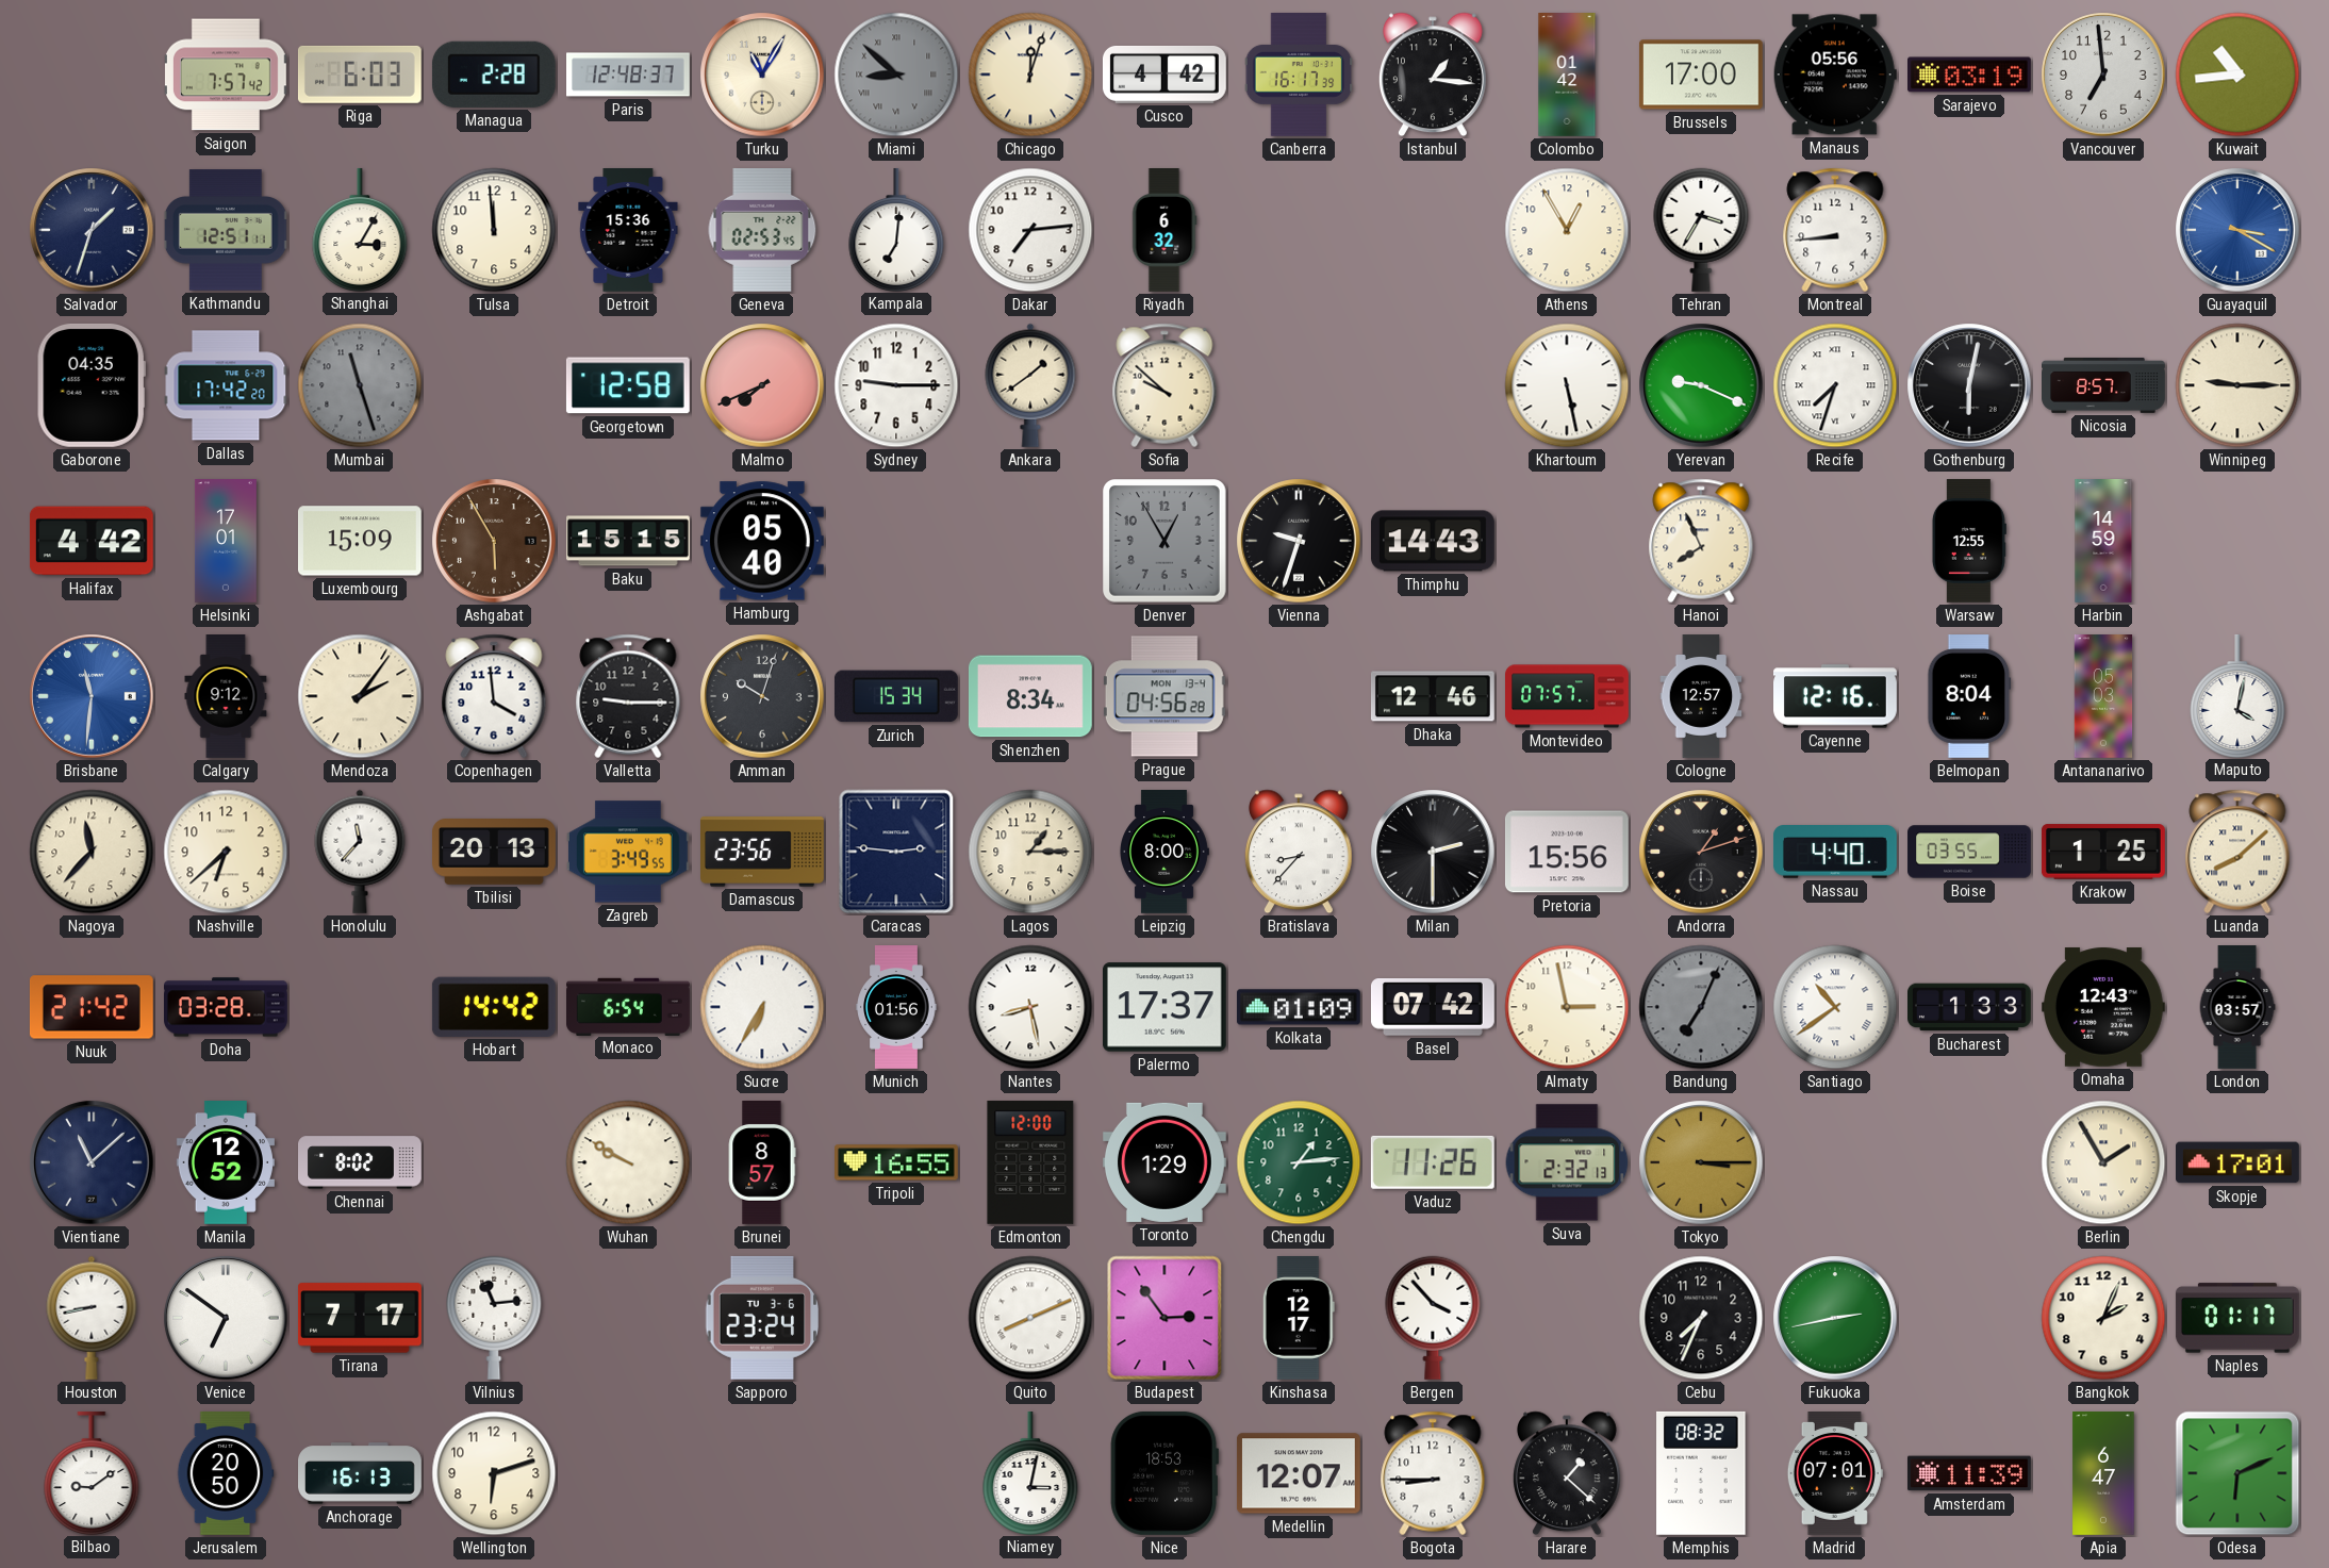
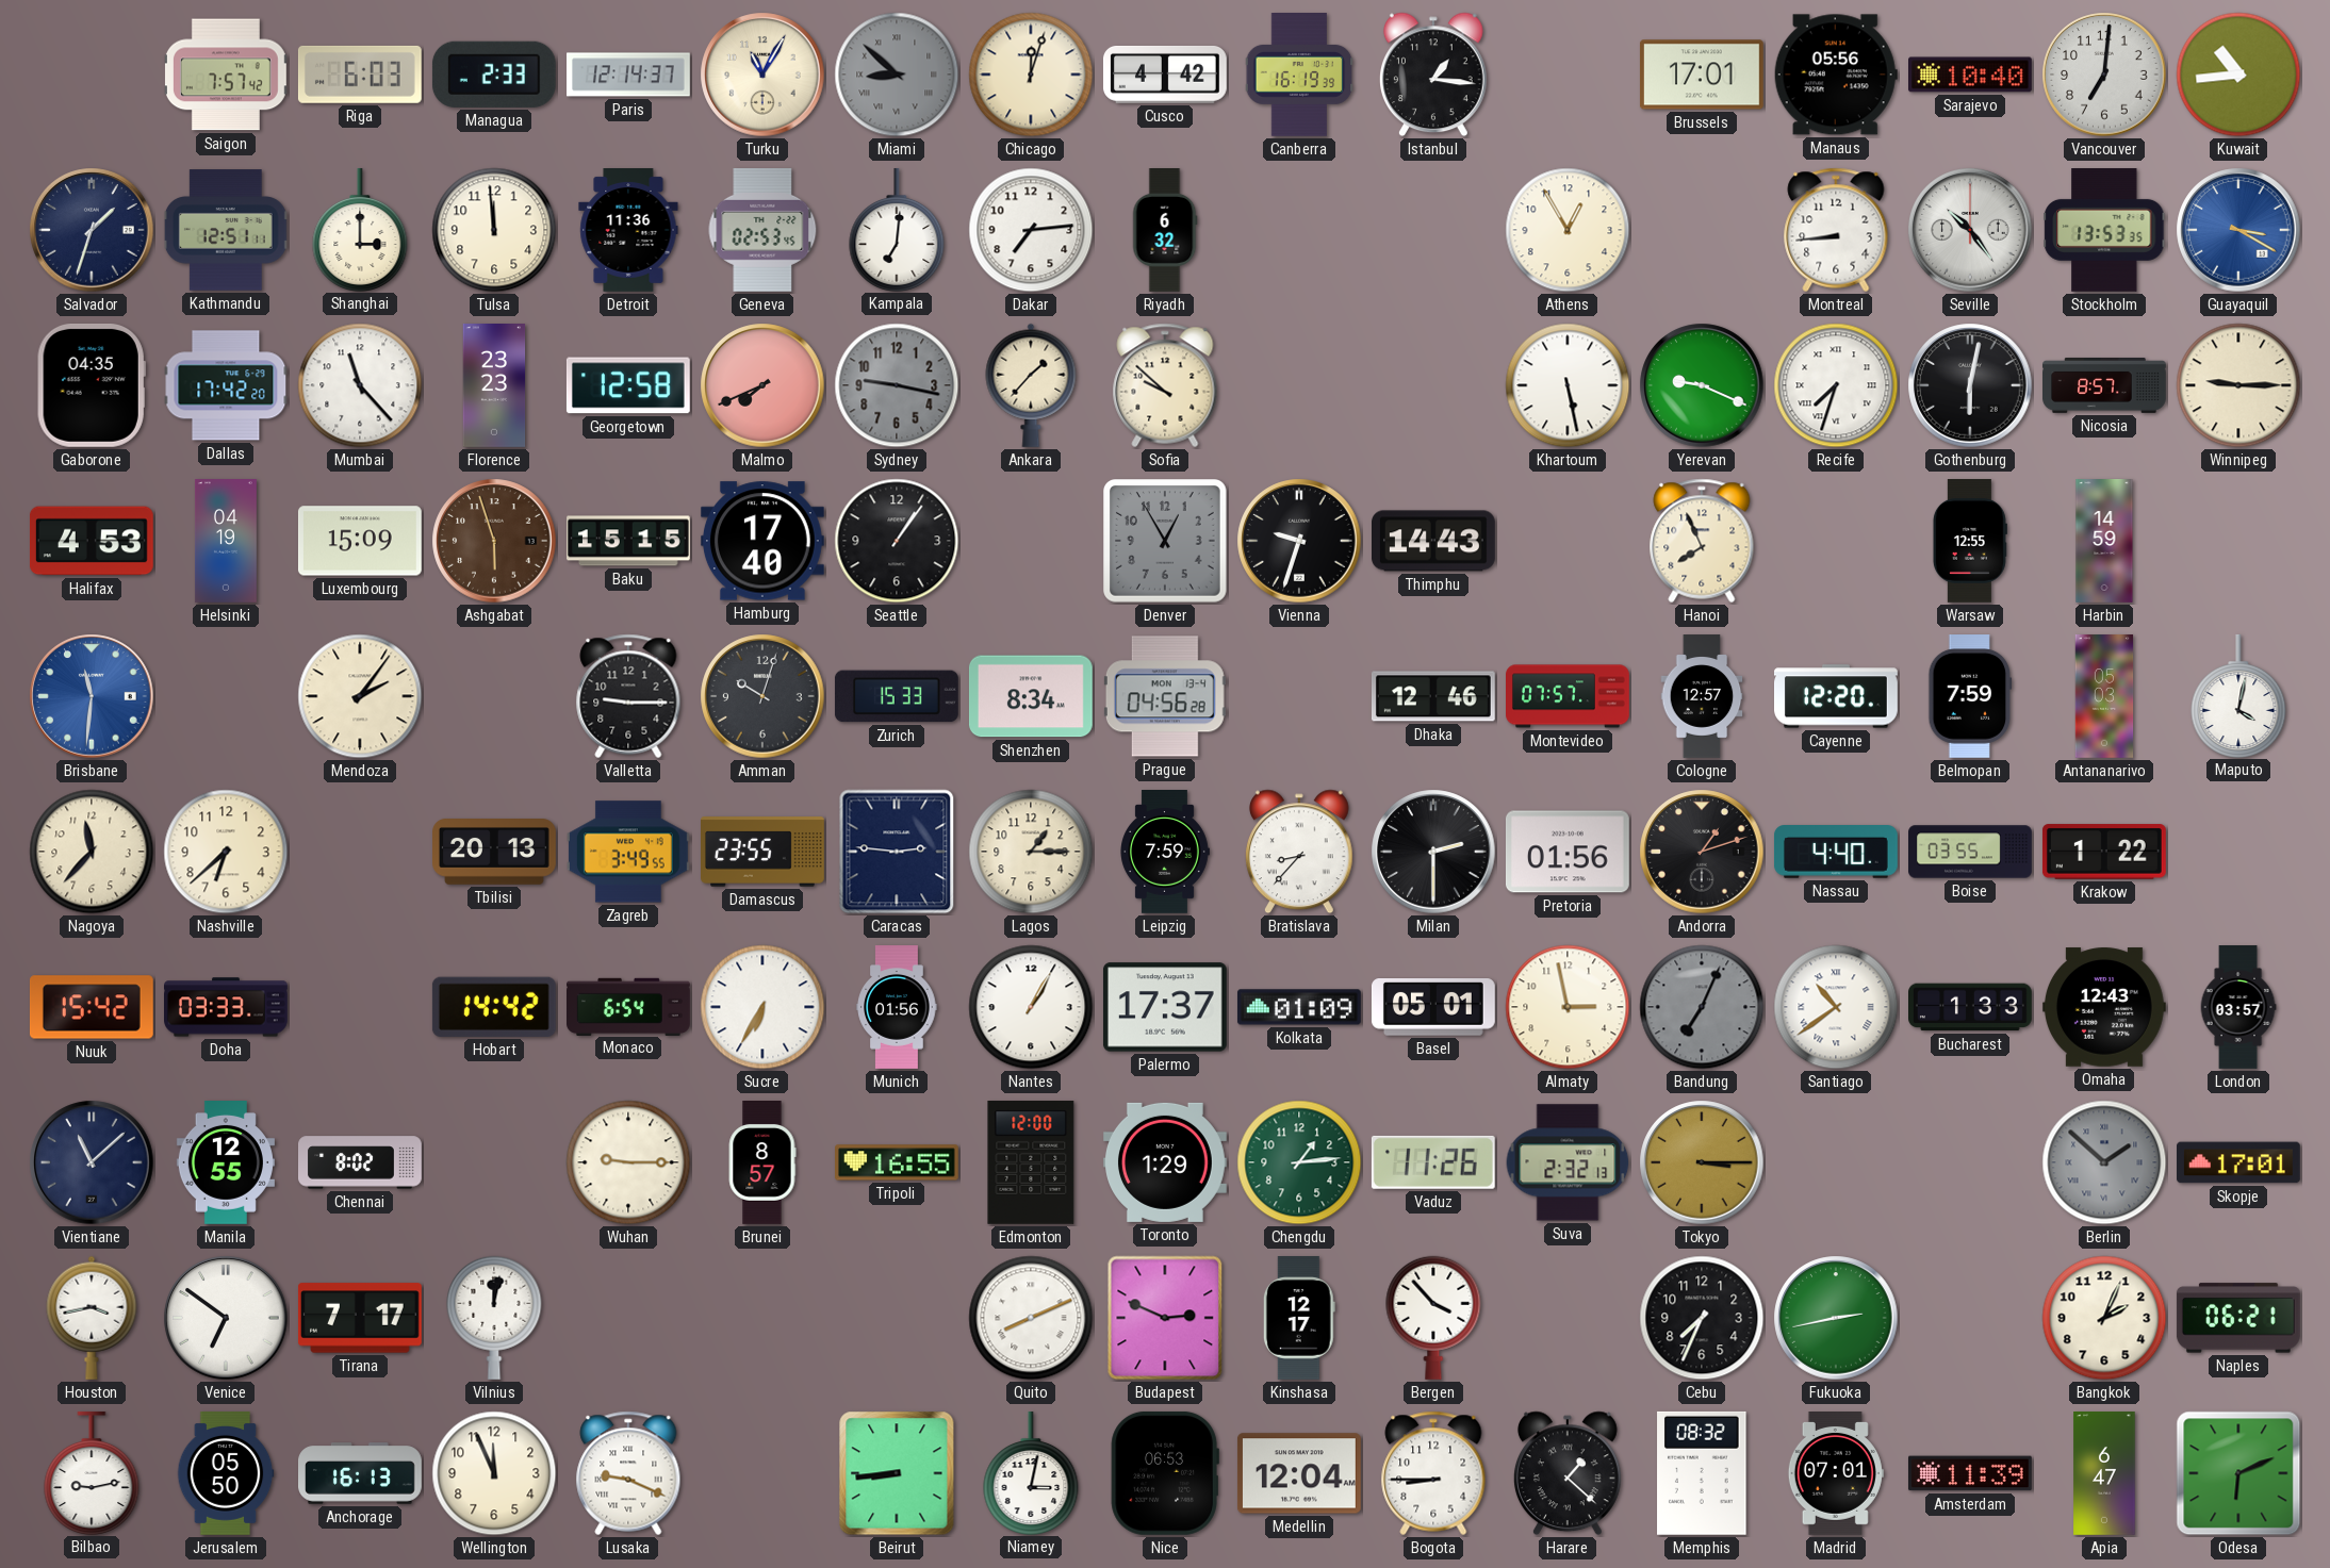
Managua: 2:28 -> 2:33 (494, 75)
Paris: 12:48 -> 12:14 (629, 75)
Canberra: 16:17 -> 16:19 (1299, 76)
Colombo: 01:42 -> none (1567, 76)
Brussels: 17:00 -> 17:01 (1702, 75)
Sarajevo: 03:19 -> 10:40 (1971, 75)
Vancouver: 6:59 -> 7:01 (2104, 75)
Shanghai: 3:05 -> 3:00 (360, 229)
Detroit: 15:36 -> 11:36 (628, 231)
Tehran: 3:35 -> none (1701, 230)
Seville: none -> 10:24 (1970, 230)
Stockholm: none -> 13:53 (2104, 231)
Mumbai: 11:27 -> 11:23 (360, 385)
Mumbai dial: grey -> white (360, 385)
Florence: none -> 23:23 (494, 386)
Sydney: 9:15 -> 9:17 (897, 385)
Sydney dial: white -> grey (897, 385)
Ankara: 1:39 -> 1:37 (1031, 385)
Halifax: 4:42 -> 4:53 (92, 541)
Helsinki: 17:01 -> 04:19 (226, 542)
Ashgabat: 5:55 -> 5:57 (494, 541)
Hamburg: 05:40 -> 17:40 (762, 541)
Seattle: none -> 1:06 (897, 541)
Calgary: 9:12 -> none (226, 697)
Copenhagen: 3:59 -> none (494, 696)
Zurich: 15:34 -> 15:33 (897, 696)
Cayenne: 12:16 -> 12:20 (1837, 696)
Belmopan: 8:04 -> 7:59 (1970, 697)
Honolulu: 11:37 -> none (360, 852)
Damascus: 23:56 -> 23:55 (764, 852)
Leipzig: 8:00 -> 7:59 (1165, 853)
Pretoria: 15:56 -> 01:56 (1568, 852)
Krakow: 1:25 -> 1:22 (2104, 852)
Luanda: 8:08 -> none (2237, 852)
Nuuk: 21:42 -> 15:42 (92, 1007)
Doha: 03:28 -> 03:33 (227, 1007)
Nantes: 8:28 -> 1:05 (1031, 1007)
Basel: 07:42 -> 05:01 (1433, 1007)
Manila: 12:52 -> 12:55 (226, 1163)
Wuhan: 9:50 -> 9:15 (628, 1162)
Berlin: 1:55 -> 1:52 (2104, 1162)
Berlin dial: cream -> grey (2104, 1162)
Houston: 8:43 -> 3:43 (92, 1318)
Vilnius: 11:14 -> 12:02 (494, 1318)
Sapporo: 23:24 -> none (762, 1318)
Budapest: 2:54 -> 2:49 (1165, 1318)
Naples: 01:17 -> 06:21 (2238, 1318)
Bilbao: 9:09 -> 9:13 (92, 1472)
Jerusalem: 20:50 -> 05:50 (226, 1474)
Wellington: 6:12 -> 11:56 (494, 1473)
Lusaka: none -> 9:19 (628, 1473)
Beirut: none -> 8:44 (897, 1473)
Nice: 18:53 -> 06:53 (1165, 1473)
Medellin: 12:07 -> 12:04 (1299, 1473)
